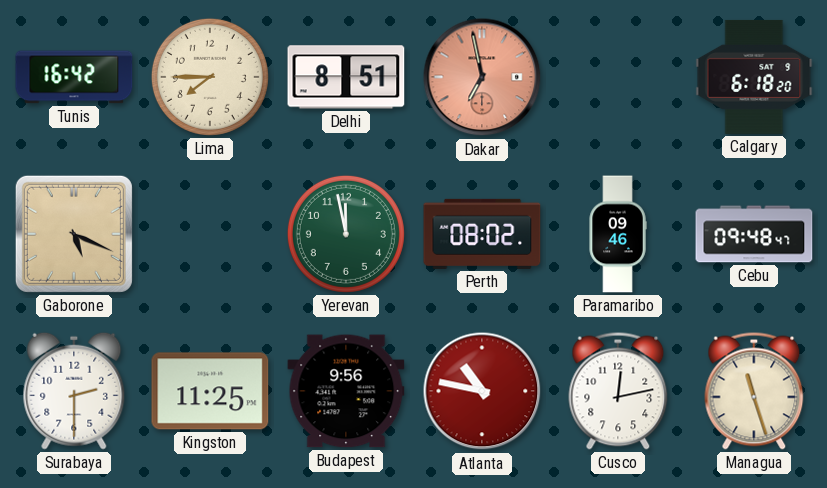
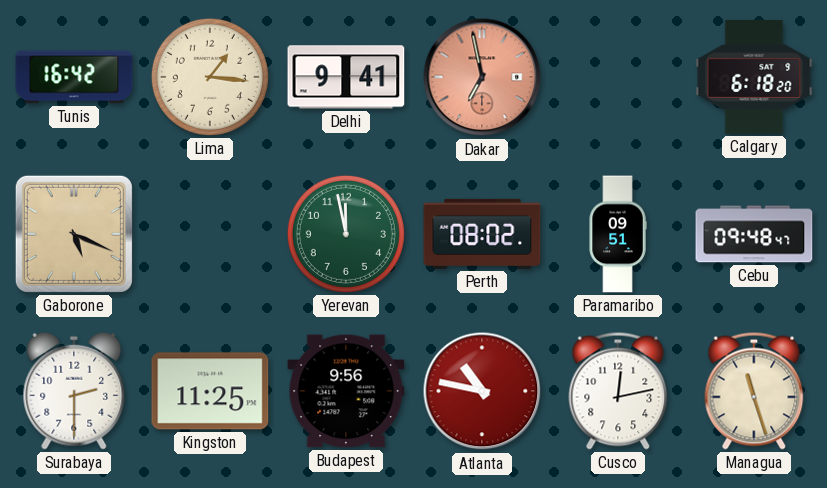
Lima: 7:45 -> 1:16 (210, 77)
Delhi: 8:51 -> 9:41 (346, 77)
Paramaribo: 09:46 -> 09:51 (618, 234)
